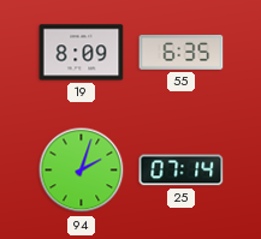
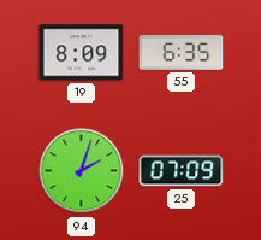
25: 07:14 -> 07:09 (182, 171)
